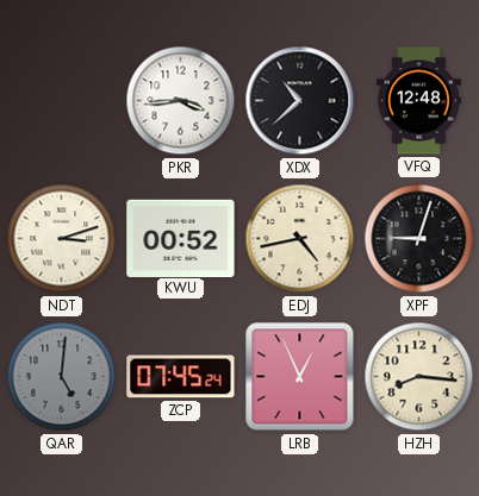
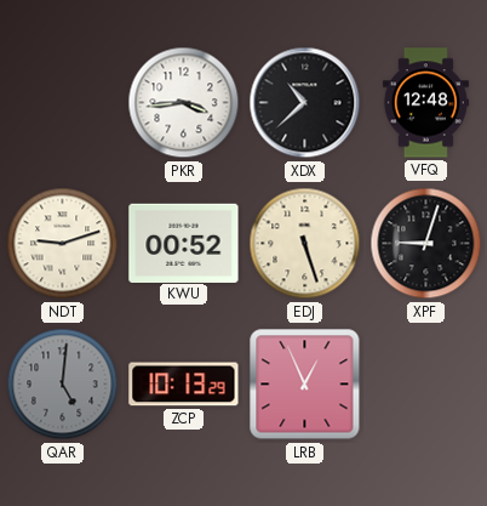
NDT: 3:12 -> 9:12 (63, 244)
EDJ: 4:43 -> 5:27 (305, 244)
ZCP: 07:45 -> 10:13 (184, 385)
HZH: 8:16 -> none (419, 377)
